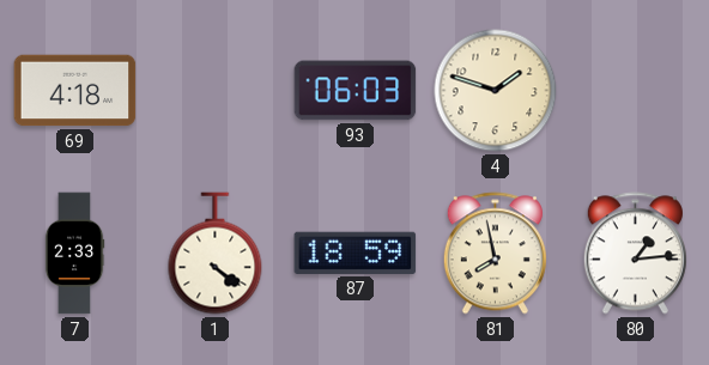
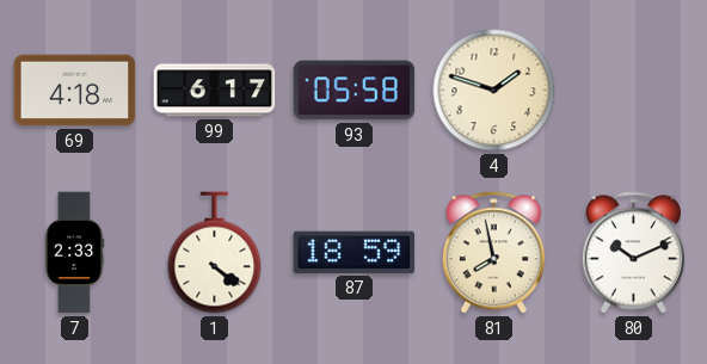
99: none -> 6:17 (215, 91)
93: 06:03 -> 05:58 (355, 91)
80: 1:14 -> 10:11 (633, 253)
